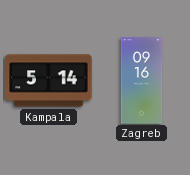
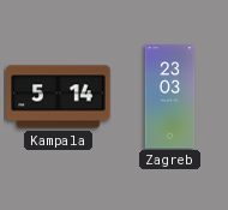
Zagreb: 09:16 -> 23:03 (170, 97)
